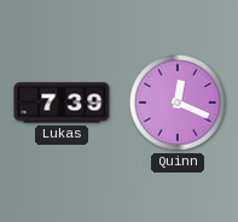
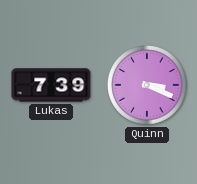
Quinn: 12:19 -> 3:19 (147, 85)
